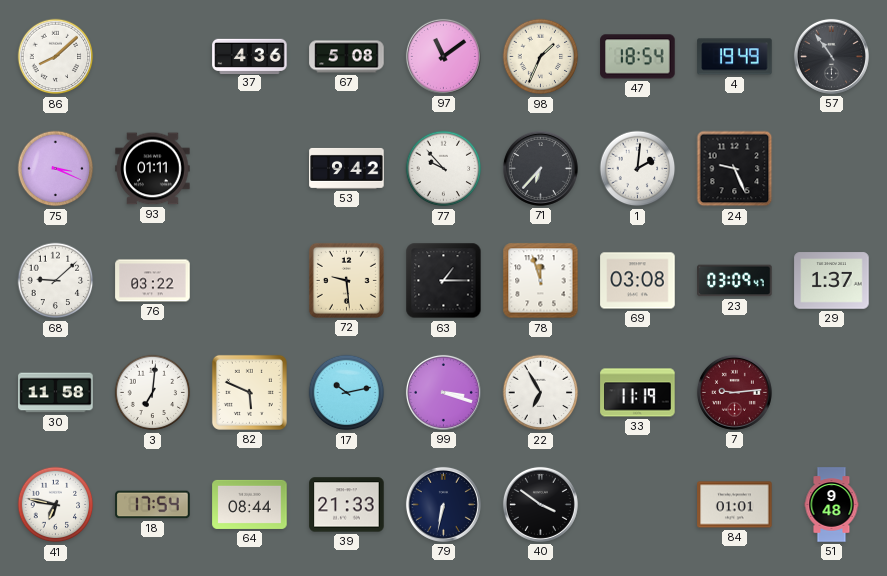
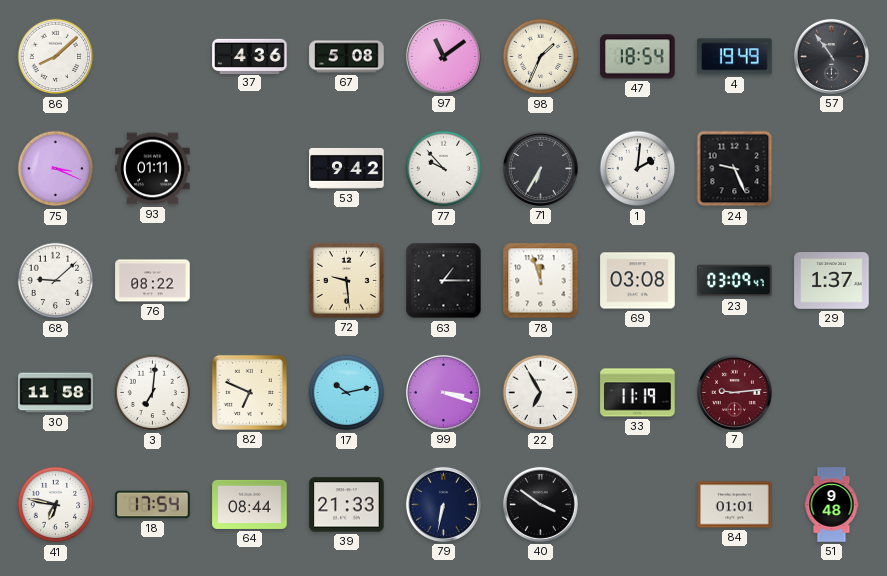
71: 6:37 -> 6:35 (540, 168)
76: 03:22 -> 08:22 (153, 281)
82: 5:49 -> 6:49 (249, 392)
